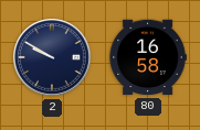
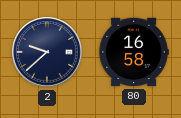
2: 9:50 -> 9:38 (47, 52)
